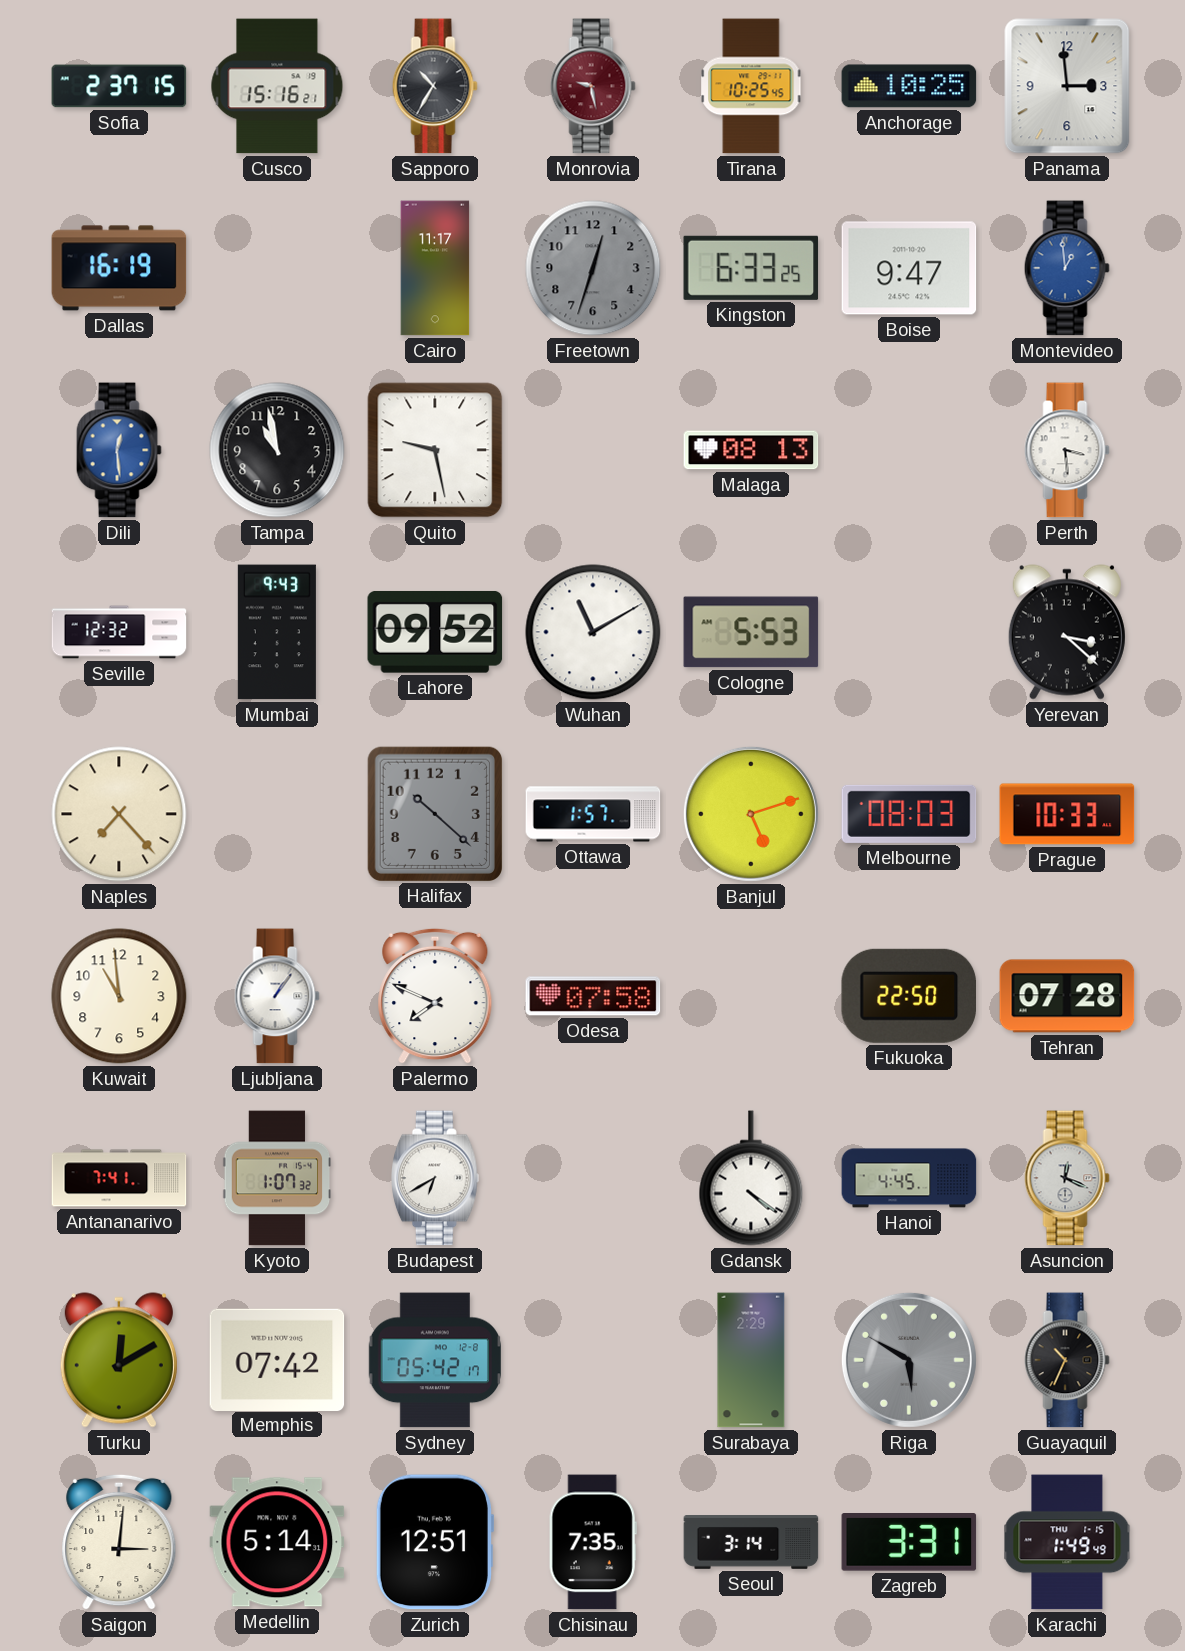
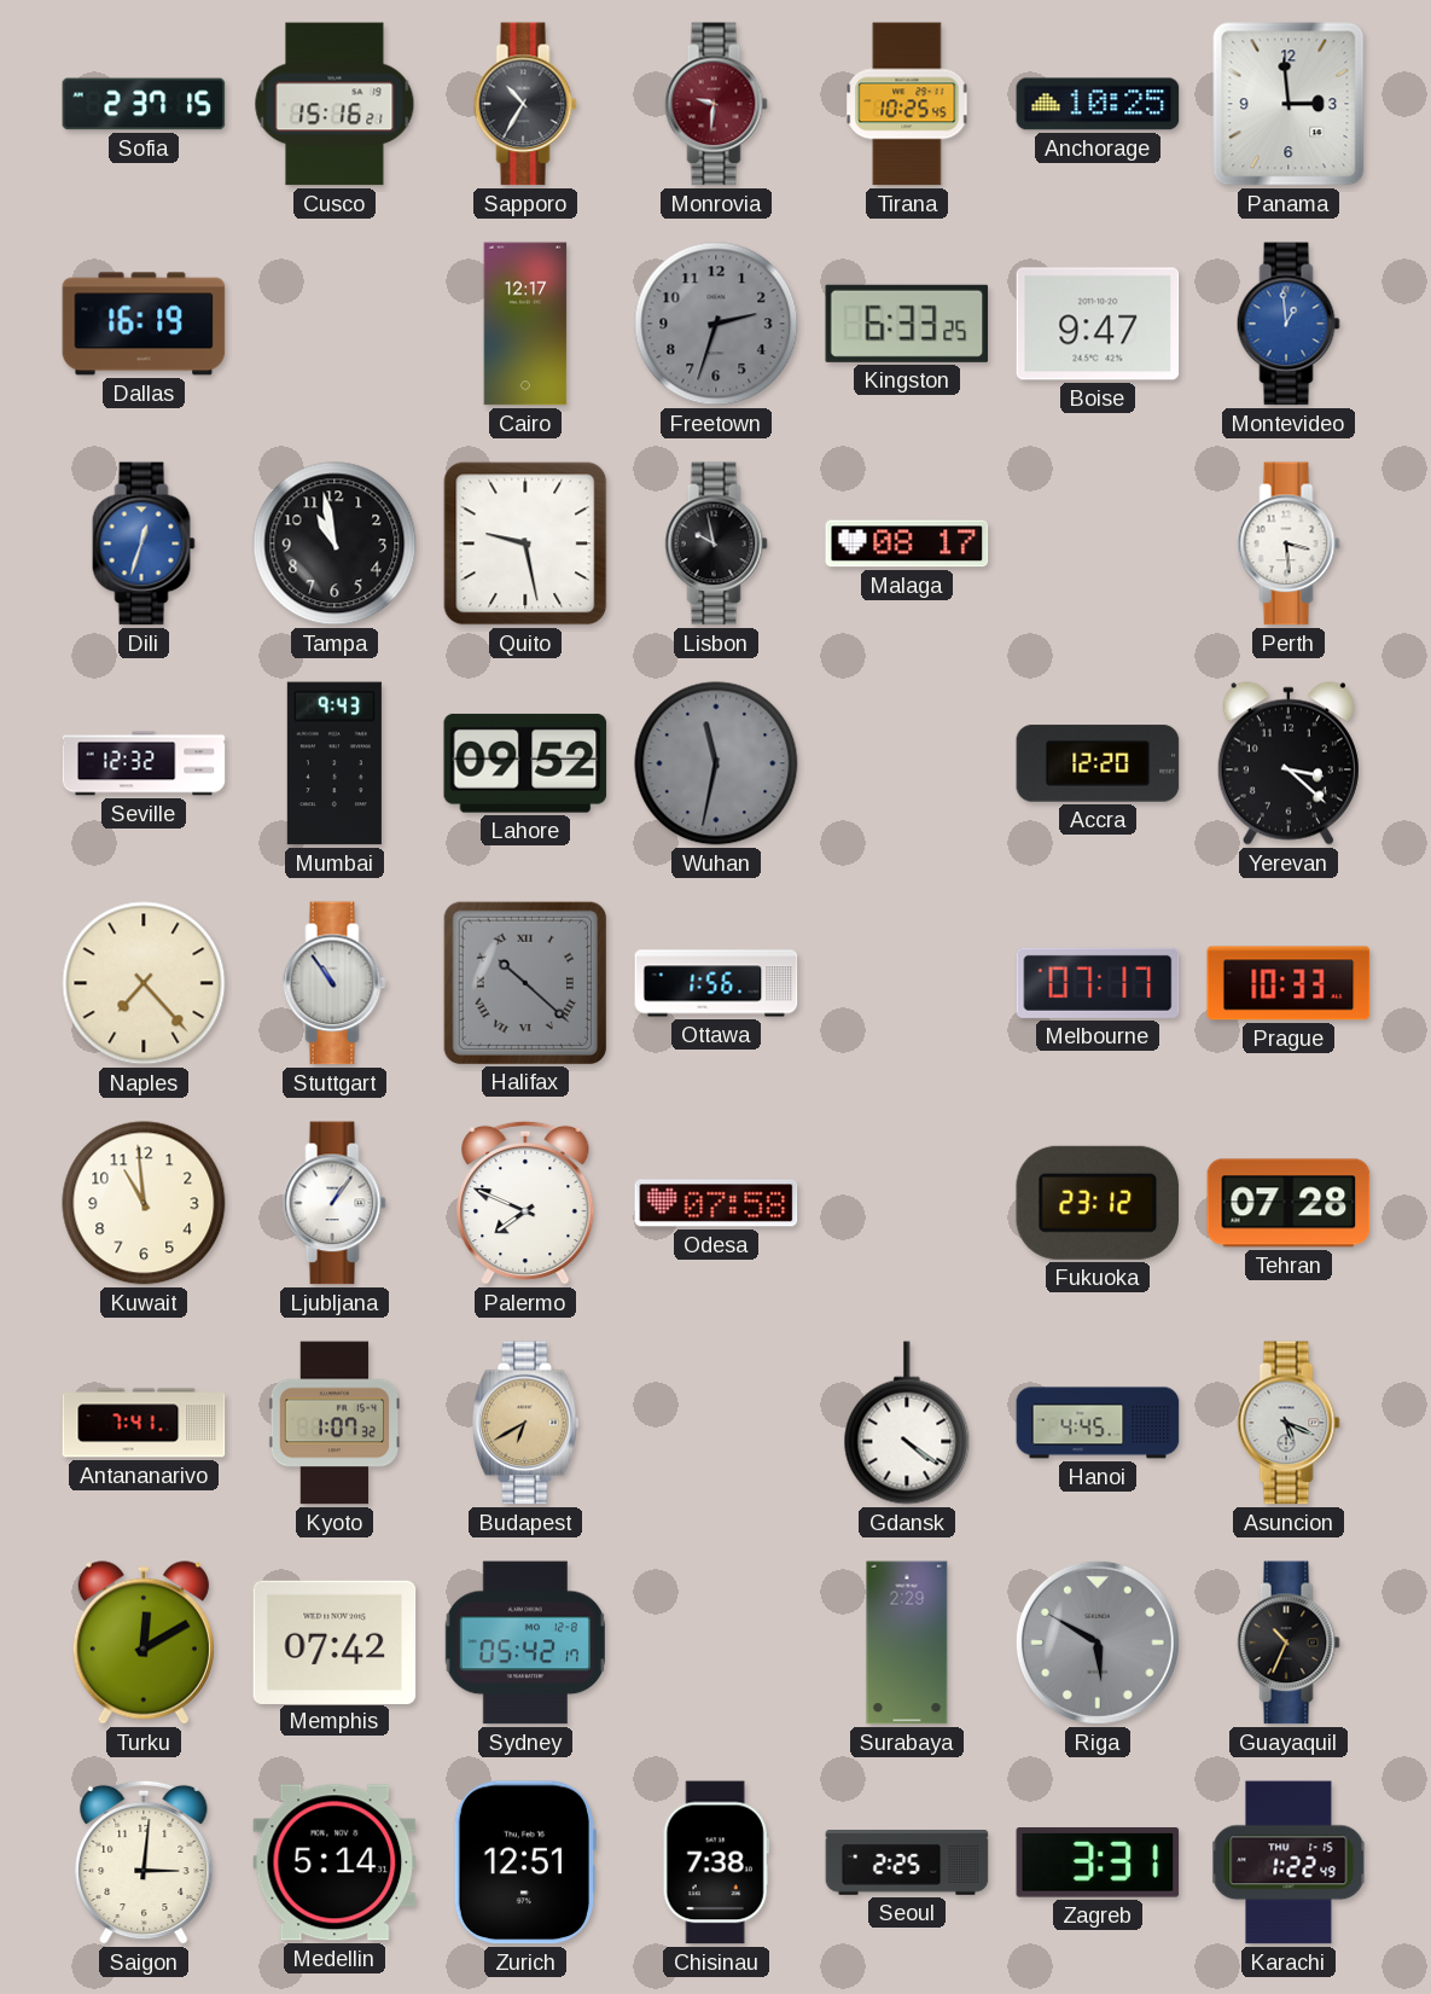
Monrovia: 9:28 -> 9:31 (716, 104)
Cairo: 11:17 -> 12:17 (525, 324)
Freetown: 12:33 -> 2:33 (716, 324)
Dili: 12:29 -> 12:33 (144, 543)
Lisbon: none -> 9:58 (716, 543)
Malaga: 08:13 -> 08:17 (907, 543)
Wuhan: 11:10 -> 11:32 (716, 763)
Wuhan dial: white -> grey (716, 763)
Cologne: 5:53 -> none (751, 632)
Accra: none -> 12:20 (1098, 763)
Stuttgart: none -> 10:54 (335, 983)
Halifax numerals: Arabic -> Roman (524, 982)
Ottawa: 1:57 -> 1:56 (716, 983)
Banjul: 5:12 -> none (751, 814)
Melbourne: 08:03 -> 07:17 (1098, 983)
Fukuoka: 22:50 -> 23:12 (1096, 1203)
Budapest dial: white -> champagne (527, 1423)
Asuncion: 12:19 -> 5:19 (1289, 1423)
Chisinau: 7:35 -> 7:38 (716, 1862)
Seoul: 3:14 -> 2:25 (907, 1864)
Karachi: 1:49 -> 1:22 (1289, 1862)
